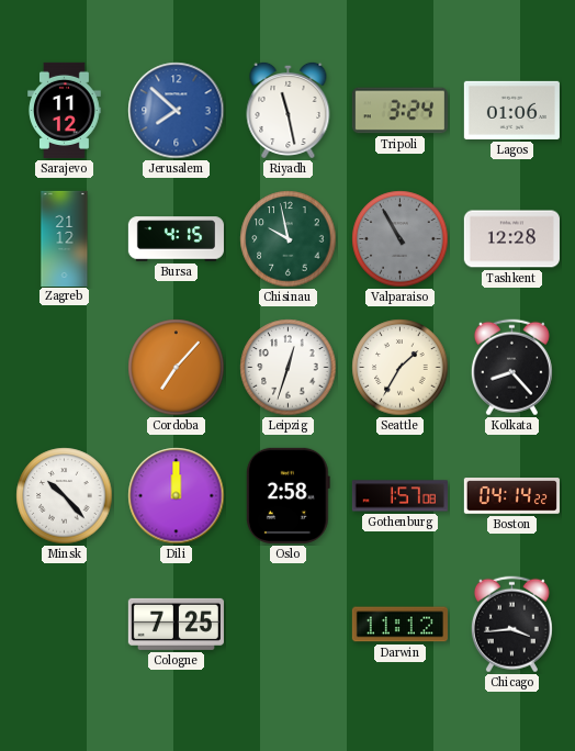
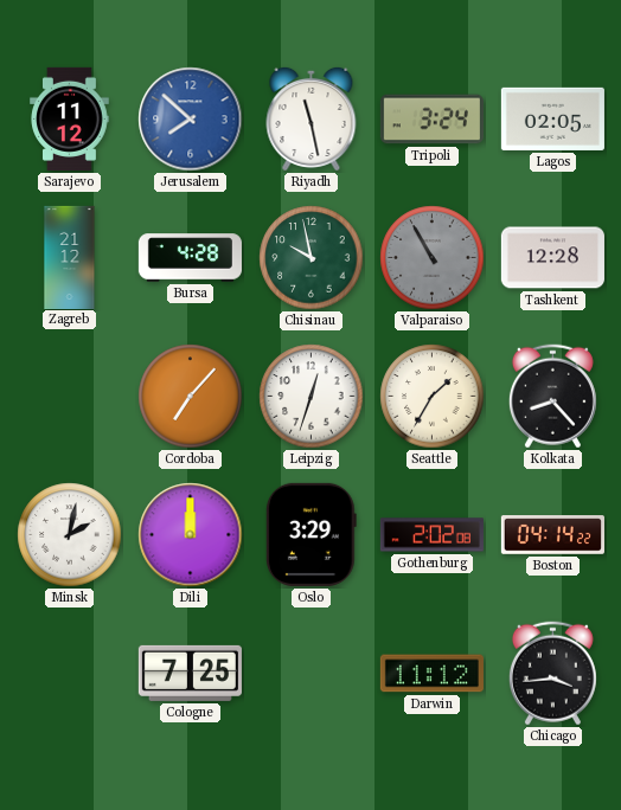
Lagos: 01:06 -> 02:05 (552, 118)
Bursa: 4:15 -> 4:28 (190, 258)
Minsk: 10:23 -> 2:02 (70, 535)
Oslo: 2:58 -> 3:29 (310, 534)
Gothenburg: 1:57 -> 2:02 (431, 535)
